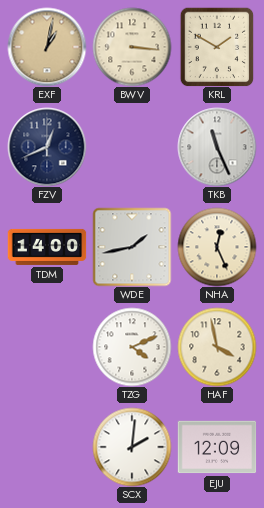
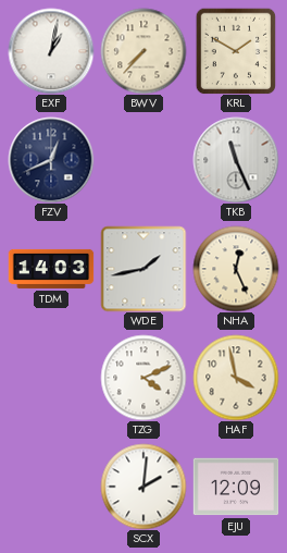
EXF dial: champagne -> white (51, 51)
BWV: 3:16 -> 7:37 (143, 51)
TDM: 14:00 -> 14:03 (51, 269)
